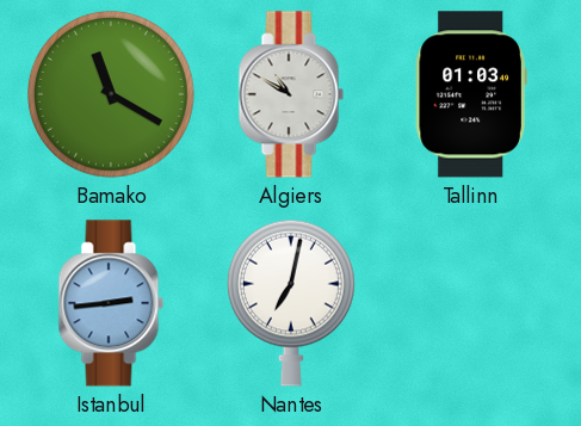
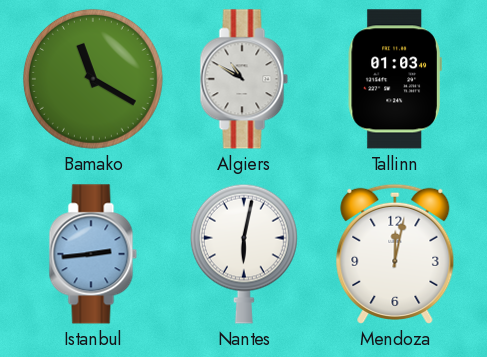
Nantes: 7:02 -> 6:02 (244, 254)
Mendoza: none -> 12:02 (395, 254)
